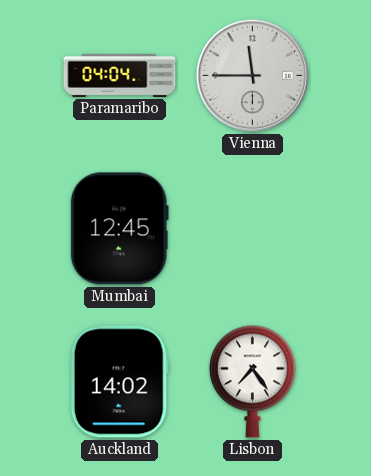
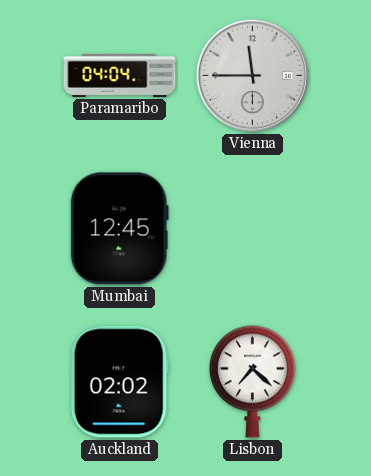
Auckland: 14:02 -> 02:02 (119, 382)
Lisbon: 7:24 -> 7:22 (252, 381)
